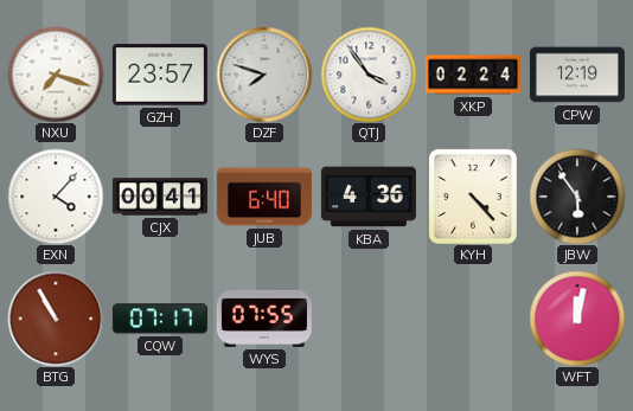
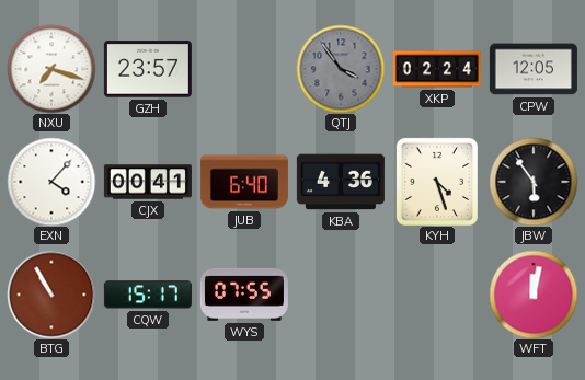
DZF: 7:48 -> none (264, 75)
QTJ dial: white -> grey (341, 69)
CPW: 12:19 -> 12:05 (534, 69)
KYH: 4:23 -> 4:27 (437, 182)
CQW: 07:17 -> 15:17 (148, 295)
